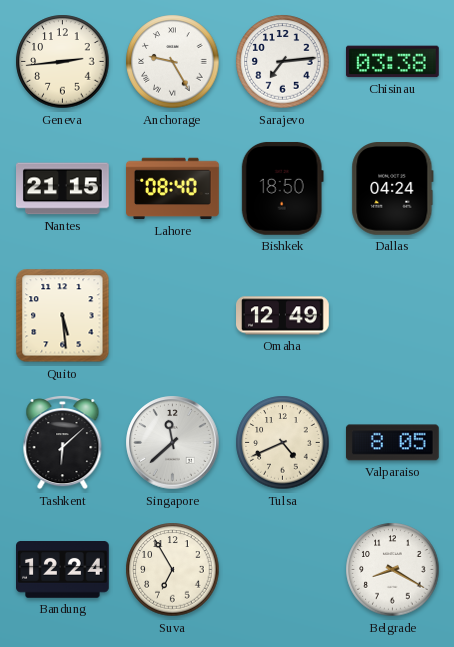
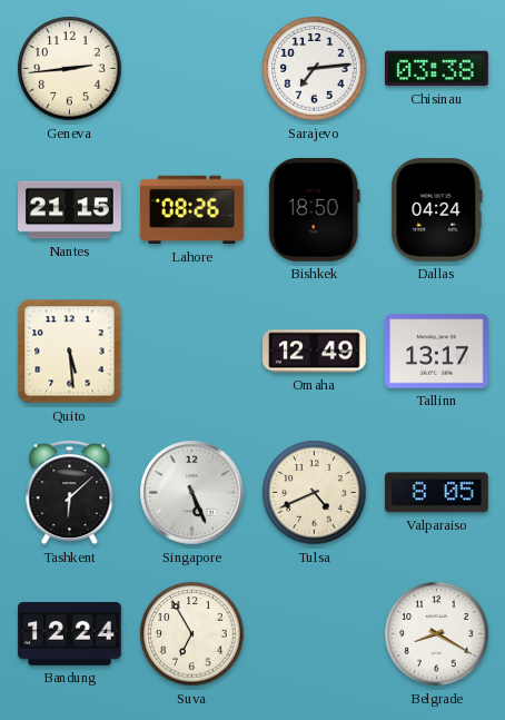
Anchorage: 9:25 -> none (173, 62)
Lahore: 08:40 -> 08:26 (192, 210)
Tallinn: none -> 13:17 (437, 352)
Singapore: 11:38 -> 5:26 (192, 493)
